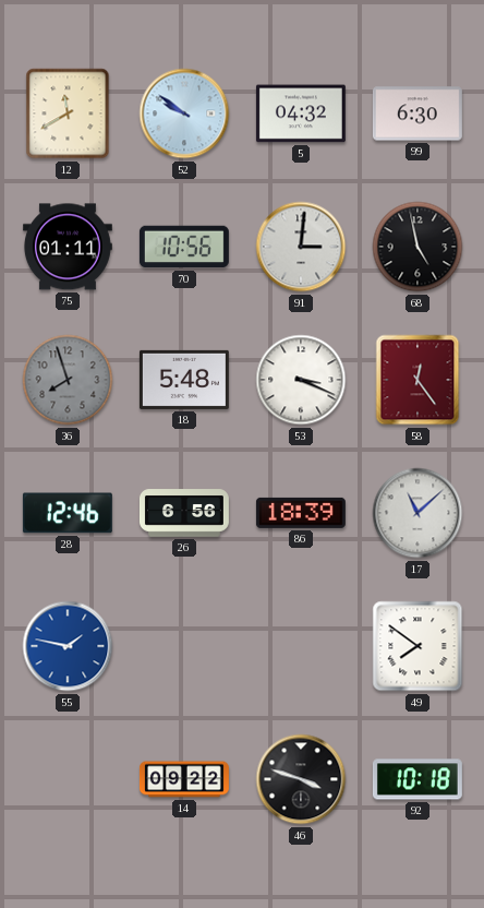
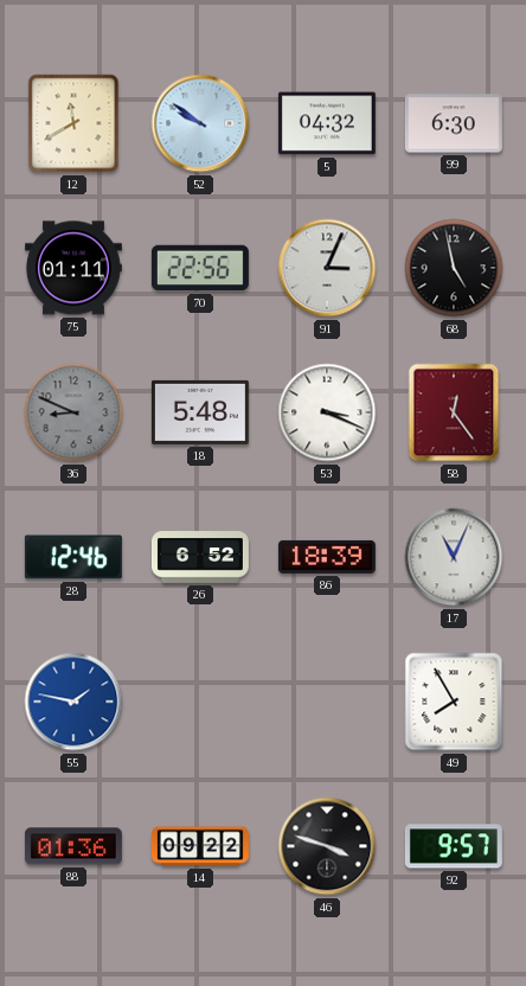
70: 10:56 -> 22:56 (200, 268)
91: 3:01 -> 3:04 (327, 268)
36: 7:57 -> 8:49 (73, 412)
26: 6:56 -> 6:52 (200, 557)
17: 11:08 -> 11:04 (454, 557)
49: 7:51 -> 7:55 (454, 702)
88: none -> 01:36 (73, 846)
92: 10:18 -> 9:57 (454, 846)
